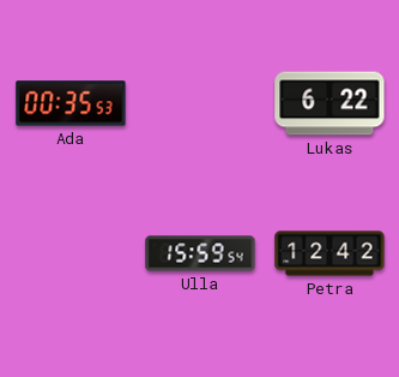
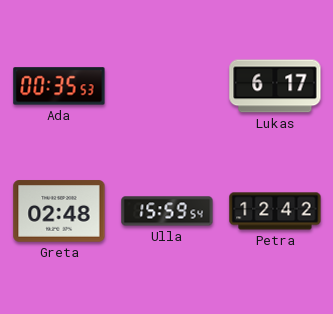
Lukas: 6:22 -> 6:17 (275, 86)
Greta: none -> 02:48 (59, 211)
